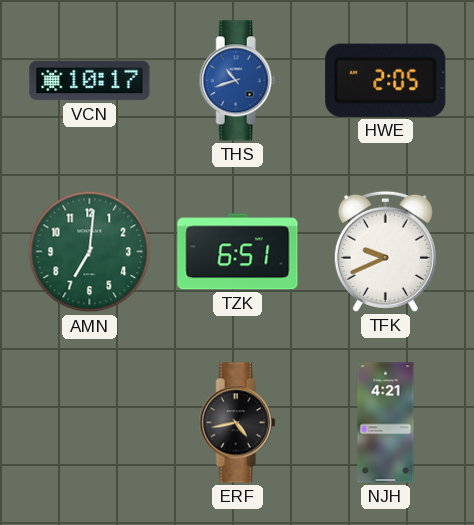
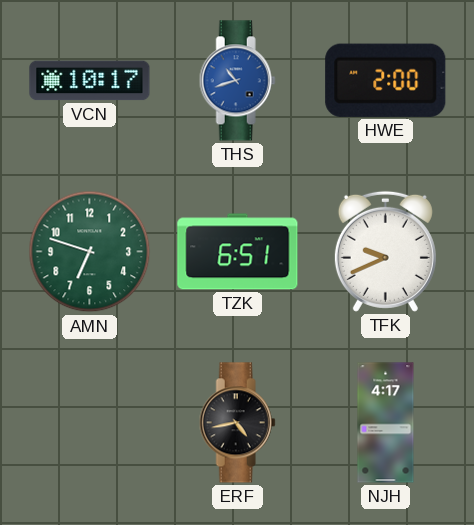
HWE: 2:05 -> 2:00 (386, 80)
AMN: 7:01 -> 6:48 (90, 252)
NJH: 4:21 -> 4:17 (386, 423)
